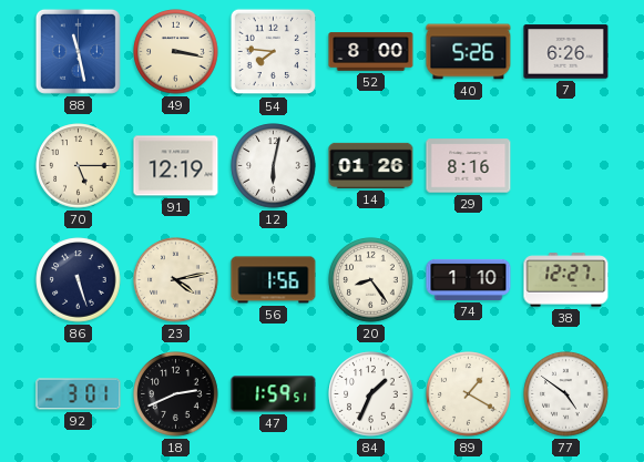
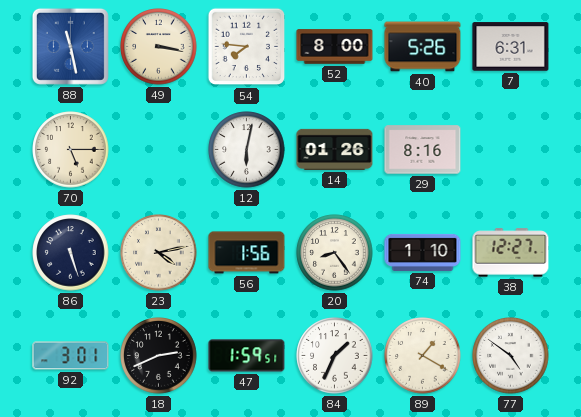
7: 6:26 -> 6:31 (511, 47)
91: 12:19 -> none (176, 166)
